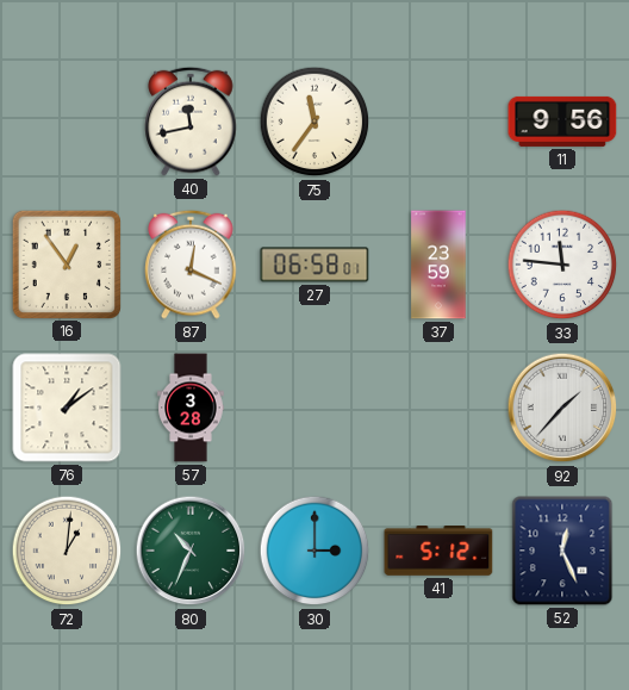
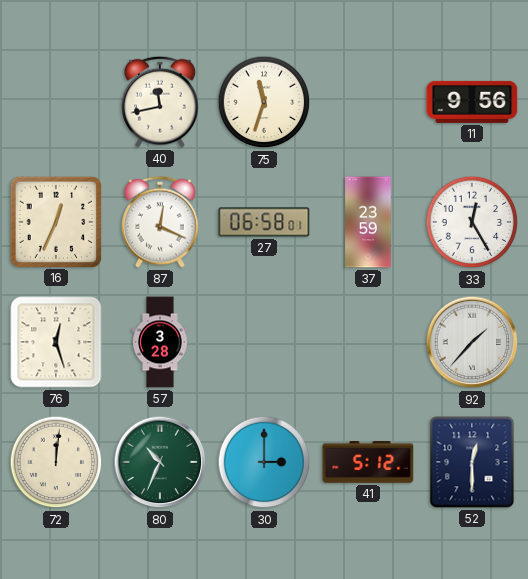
75: 11:36 -> 11:33 (264, 102)
16: 12:54 -> 12:34 (55, 221)
33: 11:46 -> 12:25 (472, 222)
76: 1:09 -> 12:27 (56, 342)
72: 1:01 -> 12:01 (56, 462)
52: 12:26 -> 12:30 (472, 462)
